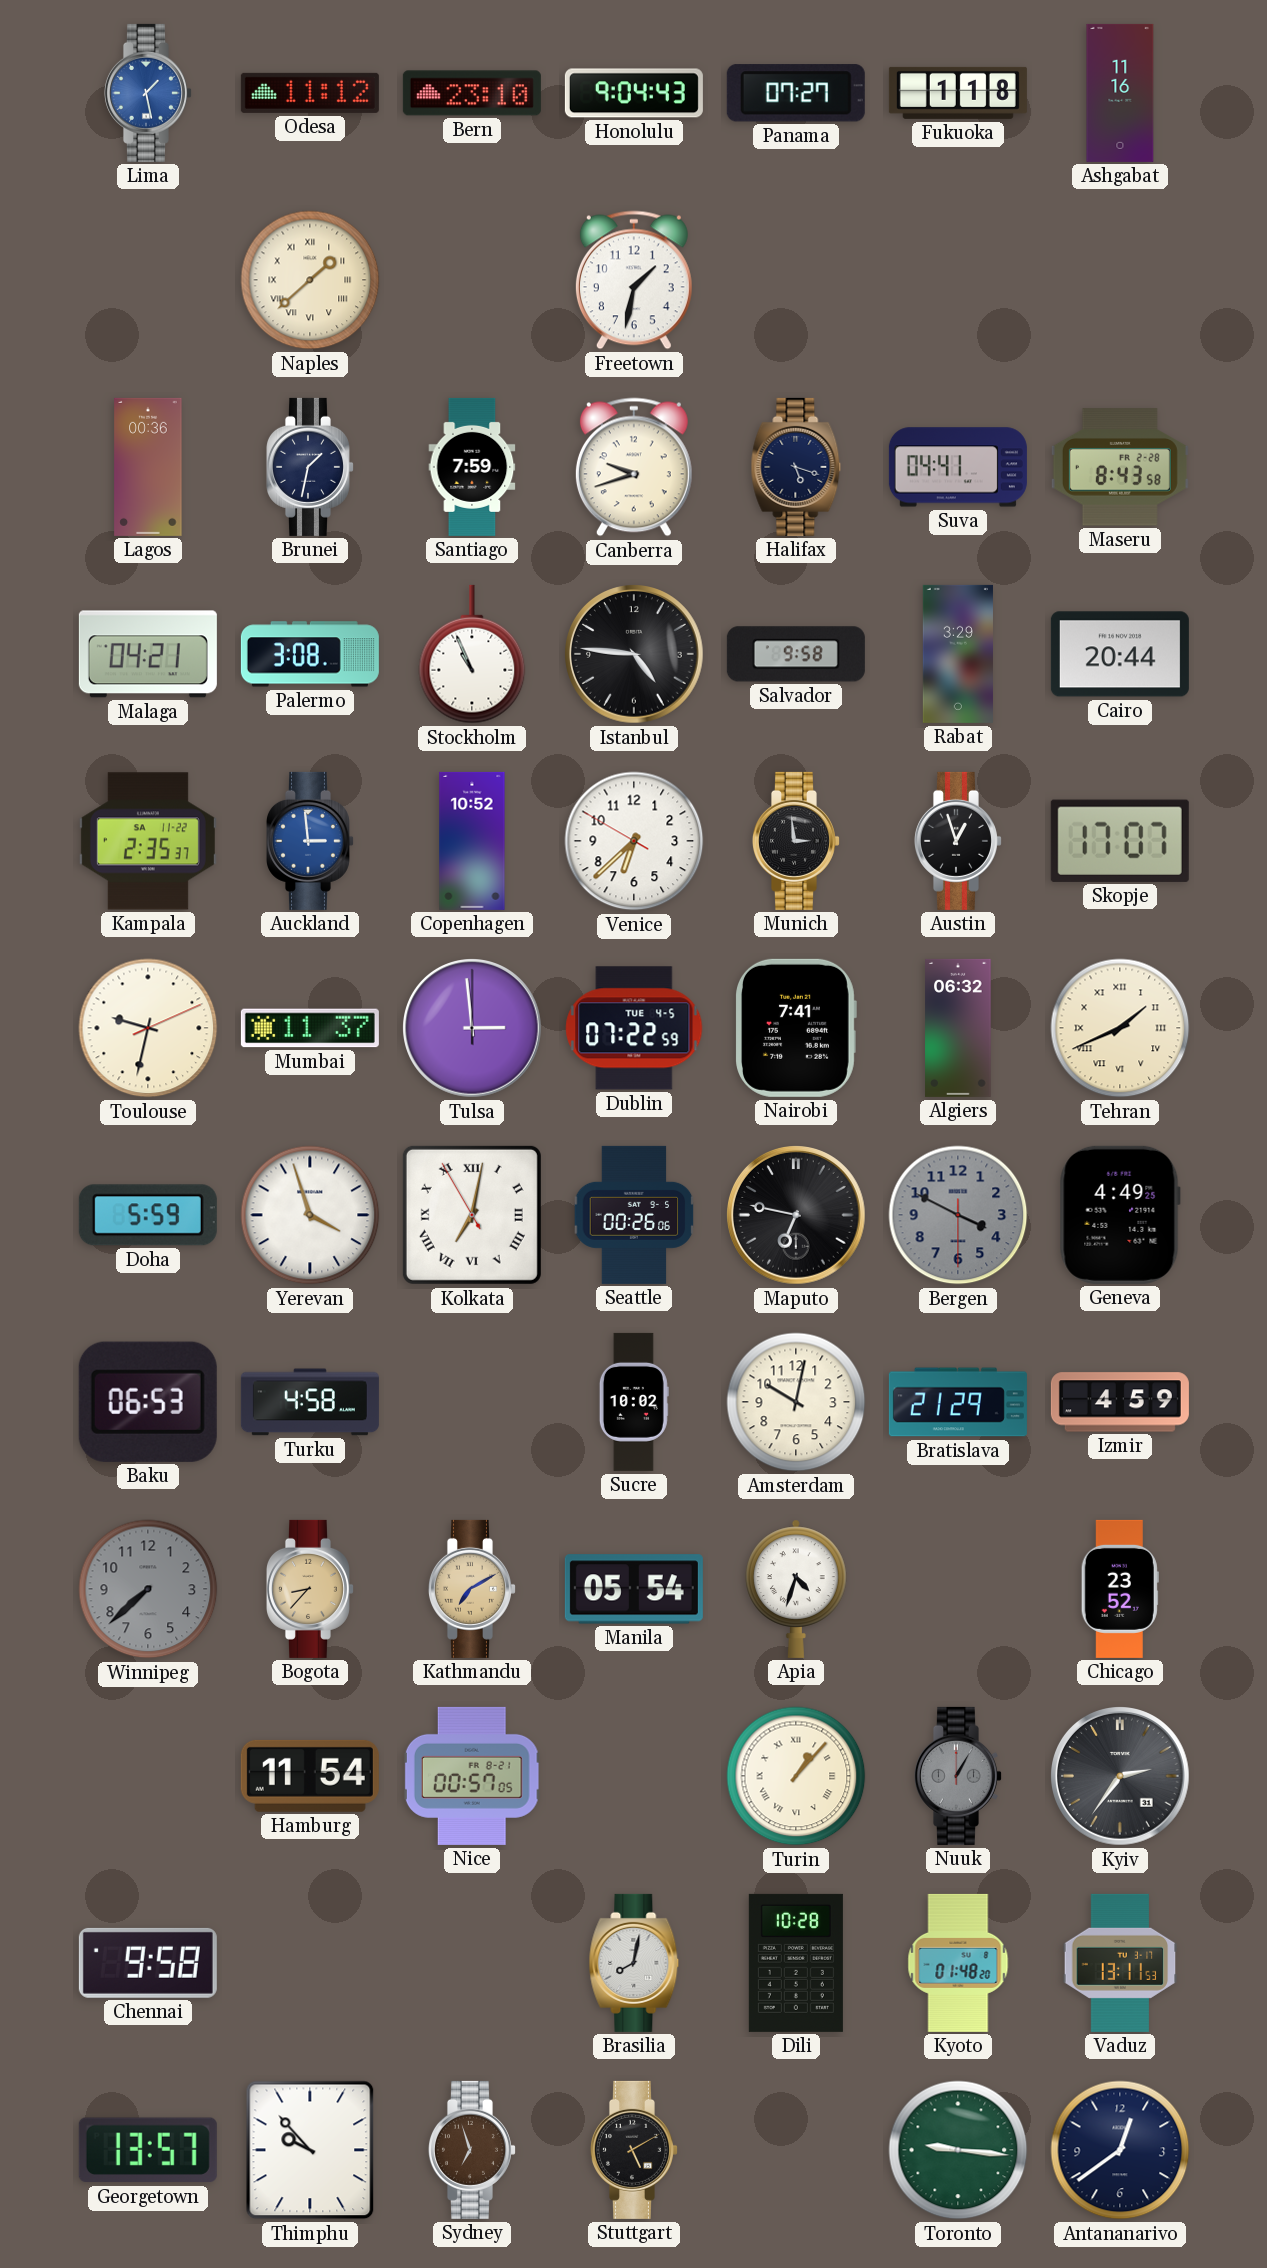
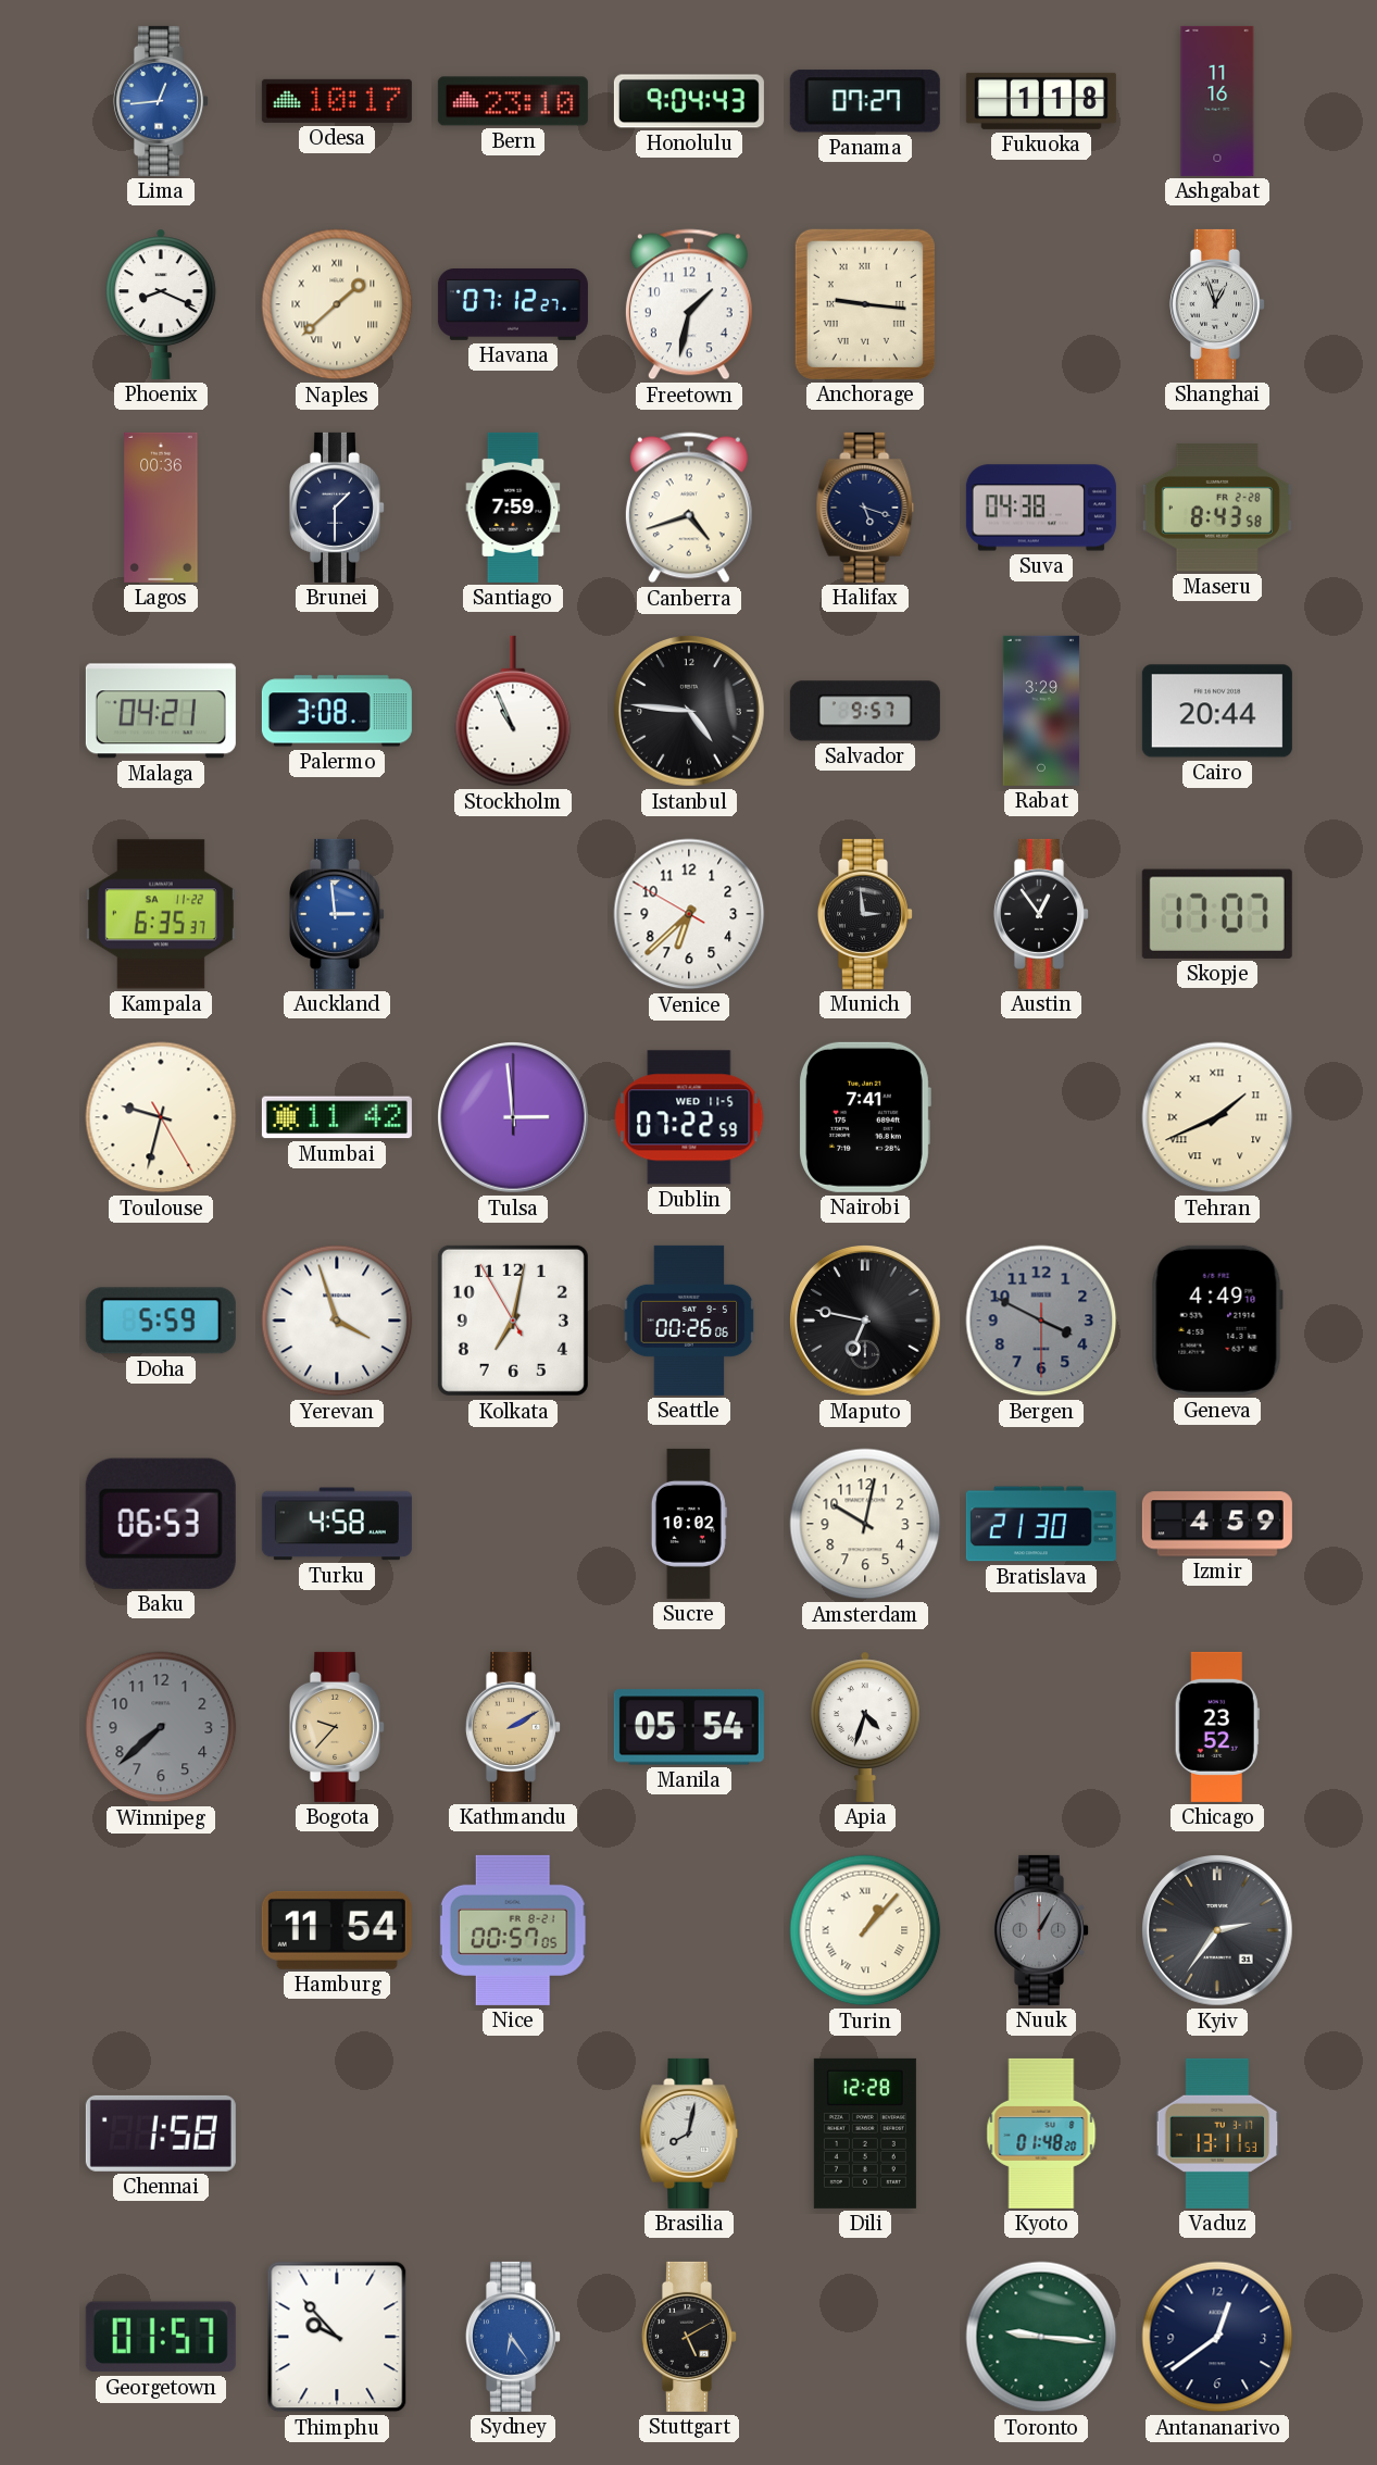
Lima: 1:28 -> 12:44 (161, 101)
Odesa: 11:12 -> 10:17 (337, 101)
Phoenix: none -> 8:19 (162, 304)
Havana: none -> 07:12 (513, 305)
Anchorage: none -> 9:16 (865, 304)
Shanghai: none -> 12:57 (1217, 304)
Brunei: 1:32 -> 1:30 (337, 508)
Canberra: 9:42 -> 4:42 (689, 508)
Suva: 04:41 -> 04:38 (1041, 508)
Salvador: 9:58 -> 9:57 (865, 711)
Kampala: 2:35 -> 6:35 (161, 914)
Copenhagen: 10:52 -> none (472, 841)
Austin: 12:57 -> 12:54 (1041, 914)
Toulouse: 9:32:11 -> 9:32:25 (161, 1117)
Mumbai: 11:37 -> 11:42 (337, 1117)
Dublin date: TUE 4-5 -> WED 11-5 (689, 1117)
Algiers: 06:32 -> none (958, 1028)
Kolkata numerals: Roman -> Arabic (513, 1321)
Geneva: 4:49:25 -> 4:49:10 (1217, 1321)
Bratislava: 21:29 -> 21:30 (1041, 1524)
Bogota: 8:37 -> 9:37 (337, 1727)
Kathmandu: 7:10 -> 2:10 (513, 1727)
Chennai: 9:58 -> 1:58 (161, 2134)
Dili: 10:28 -> 12:28 (865, 2134)
Georgetown: 13:57 -> 01:57 (161, 2337)
Sydney: 6:57 -> 6:24 (513, 2337)
Sydney dial: brown -> blue (513, 2337)
